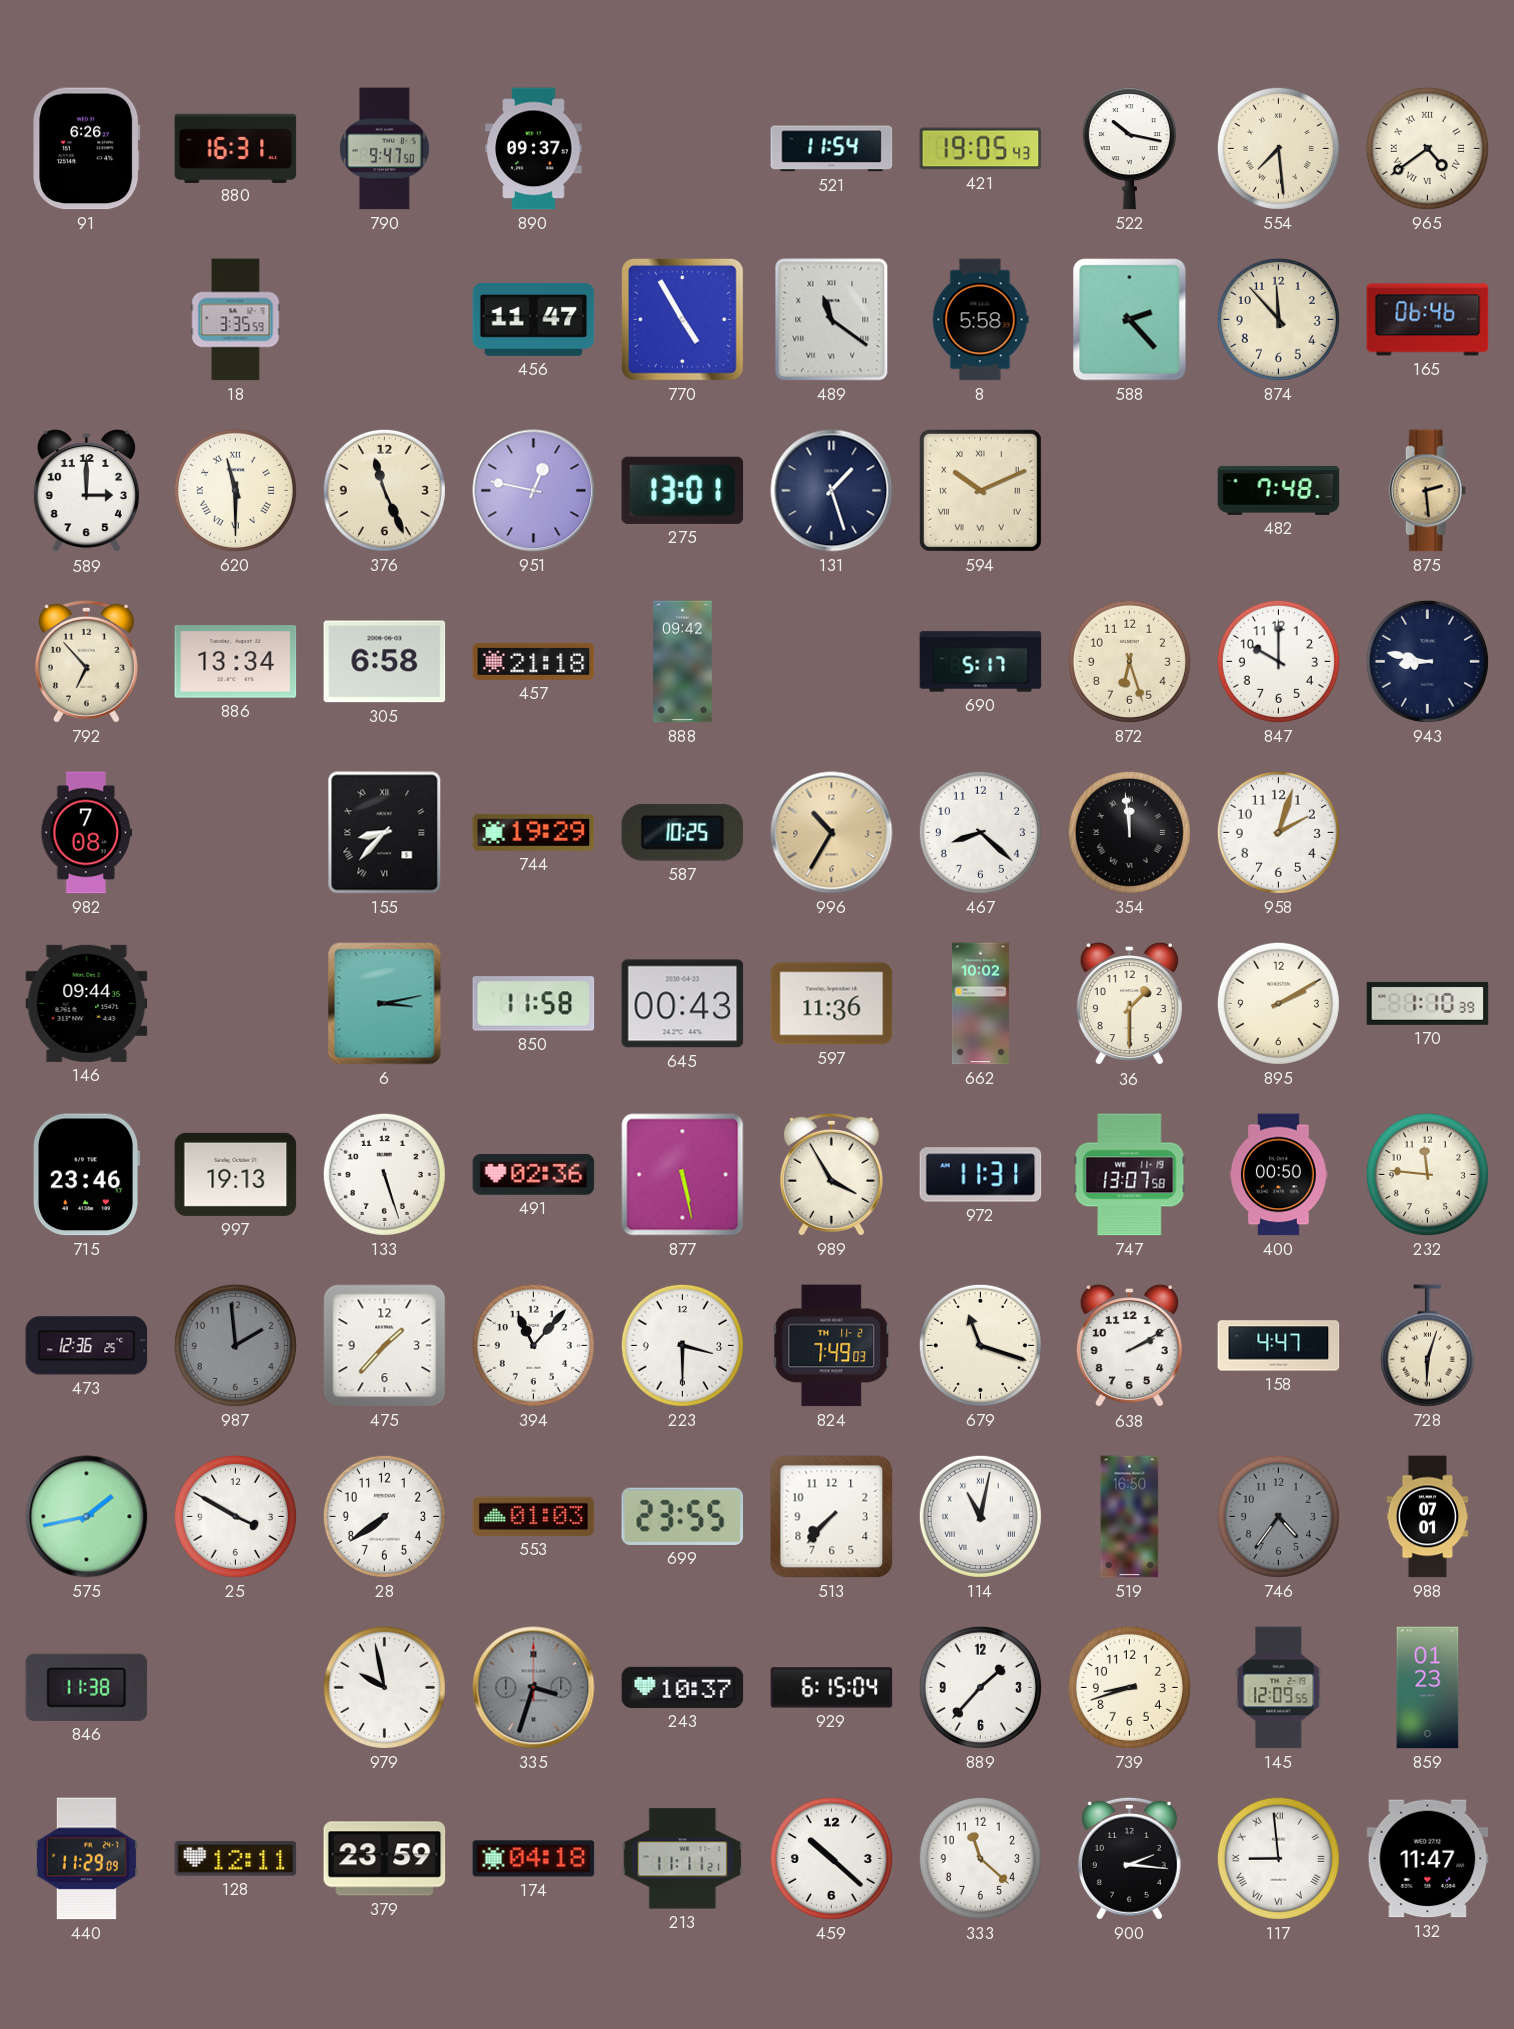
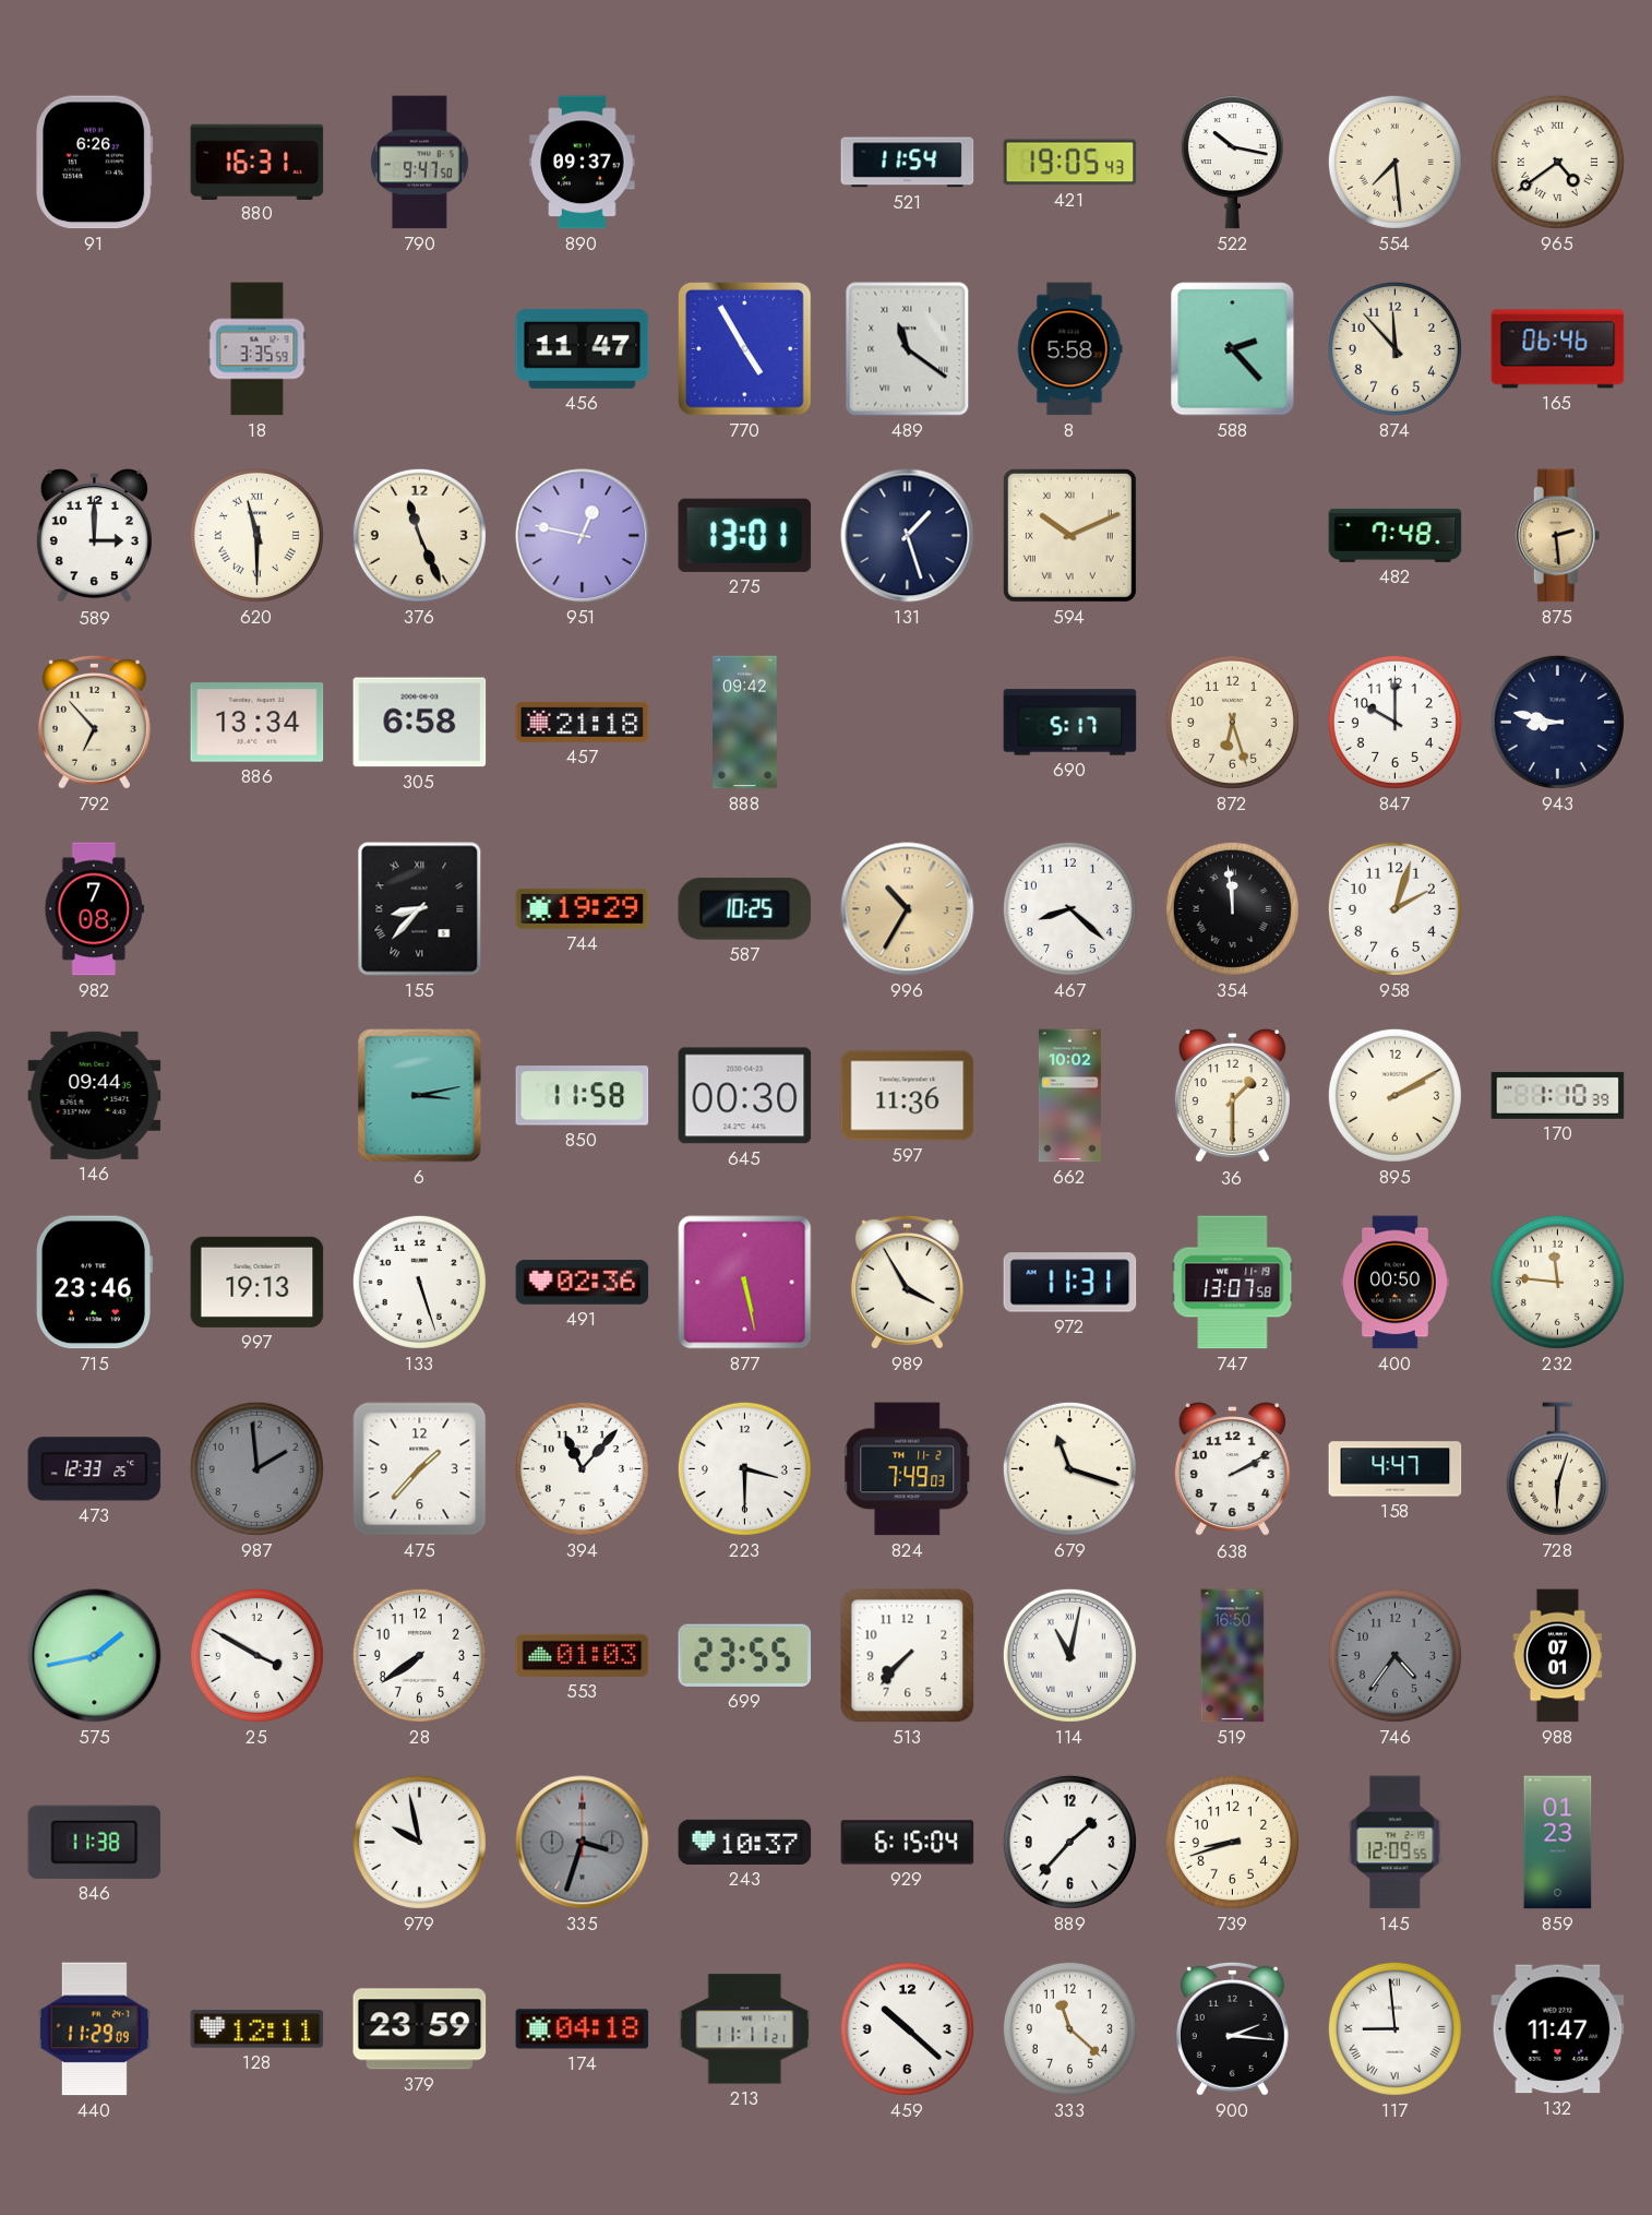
645: 00:43 -> 00:30 (745, 1096)
473: 12:36 -> 12:33 (95, 1469)
